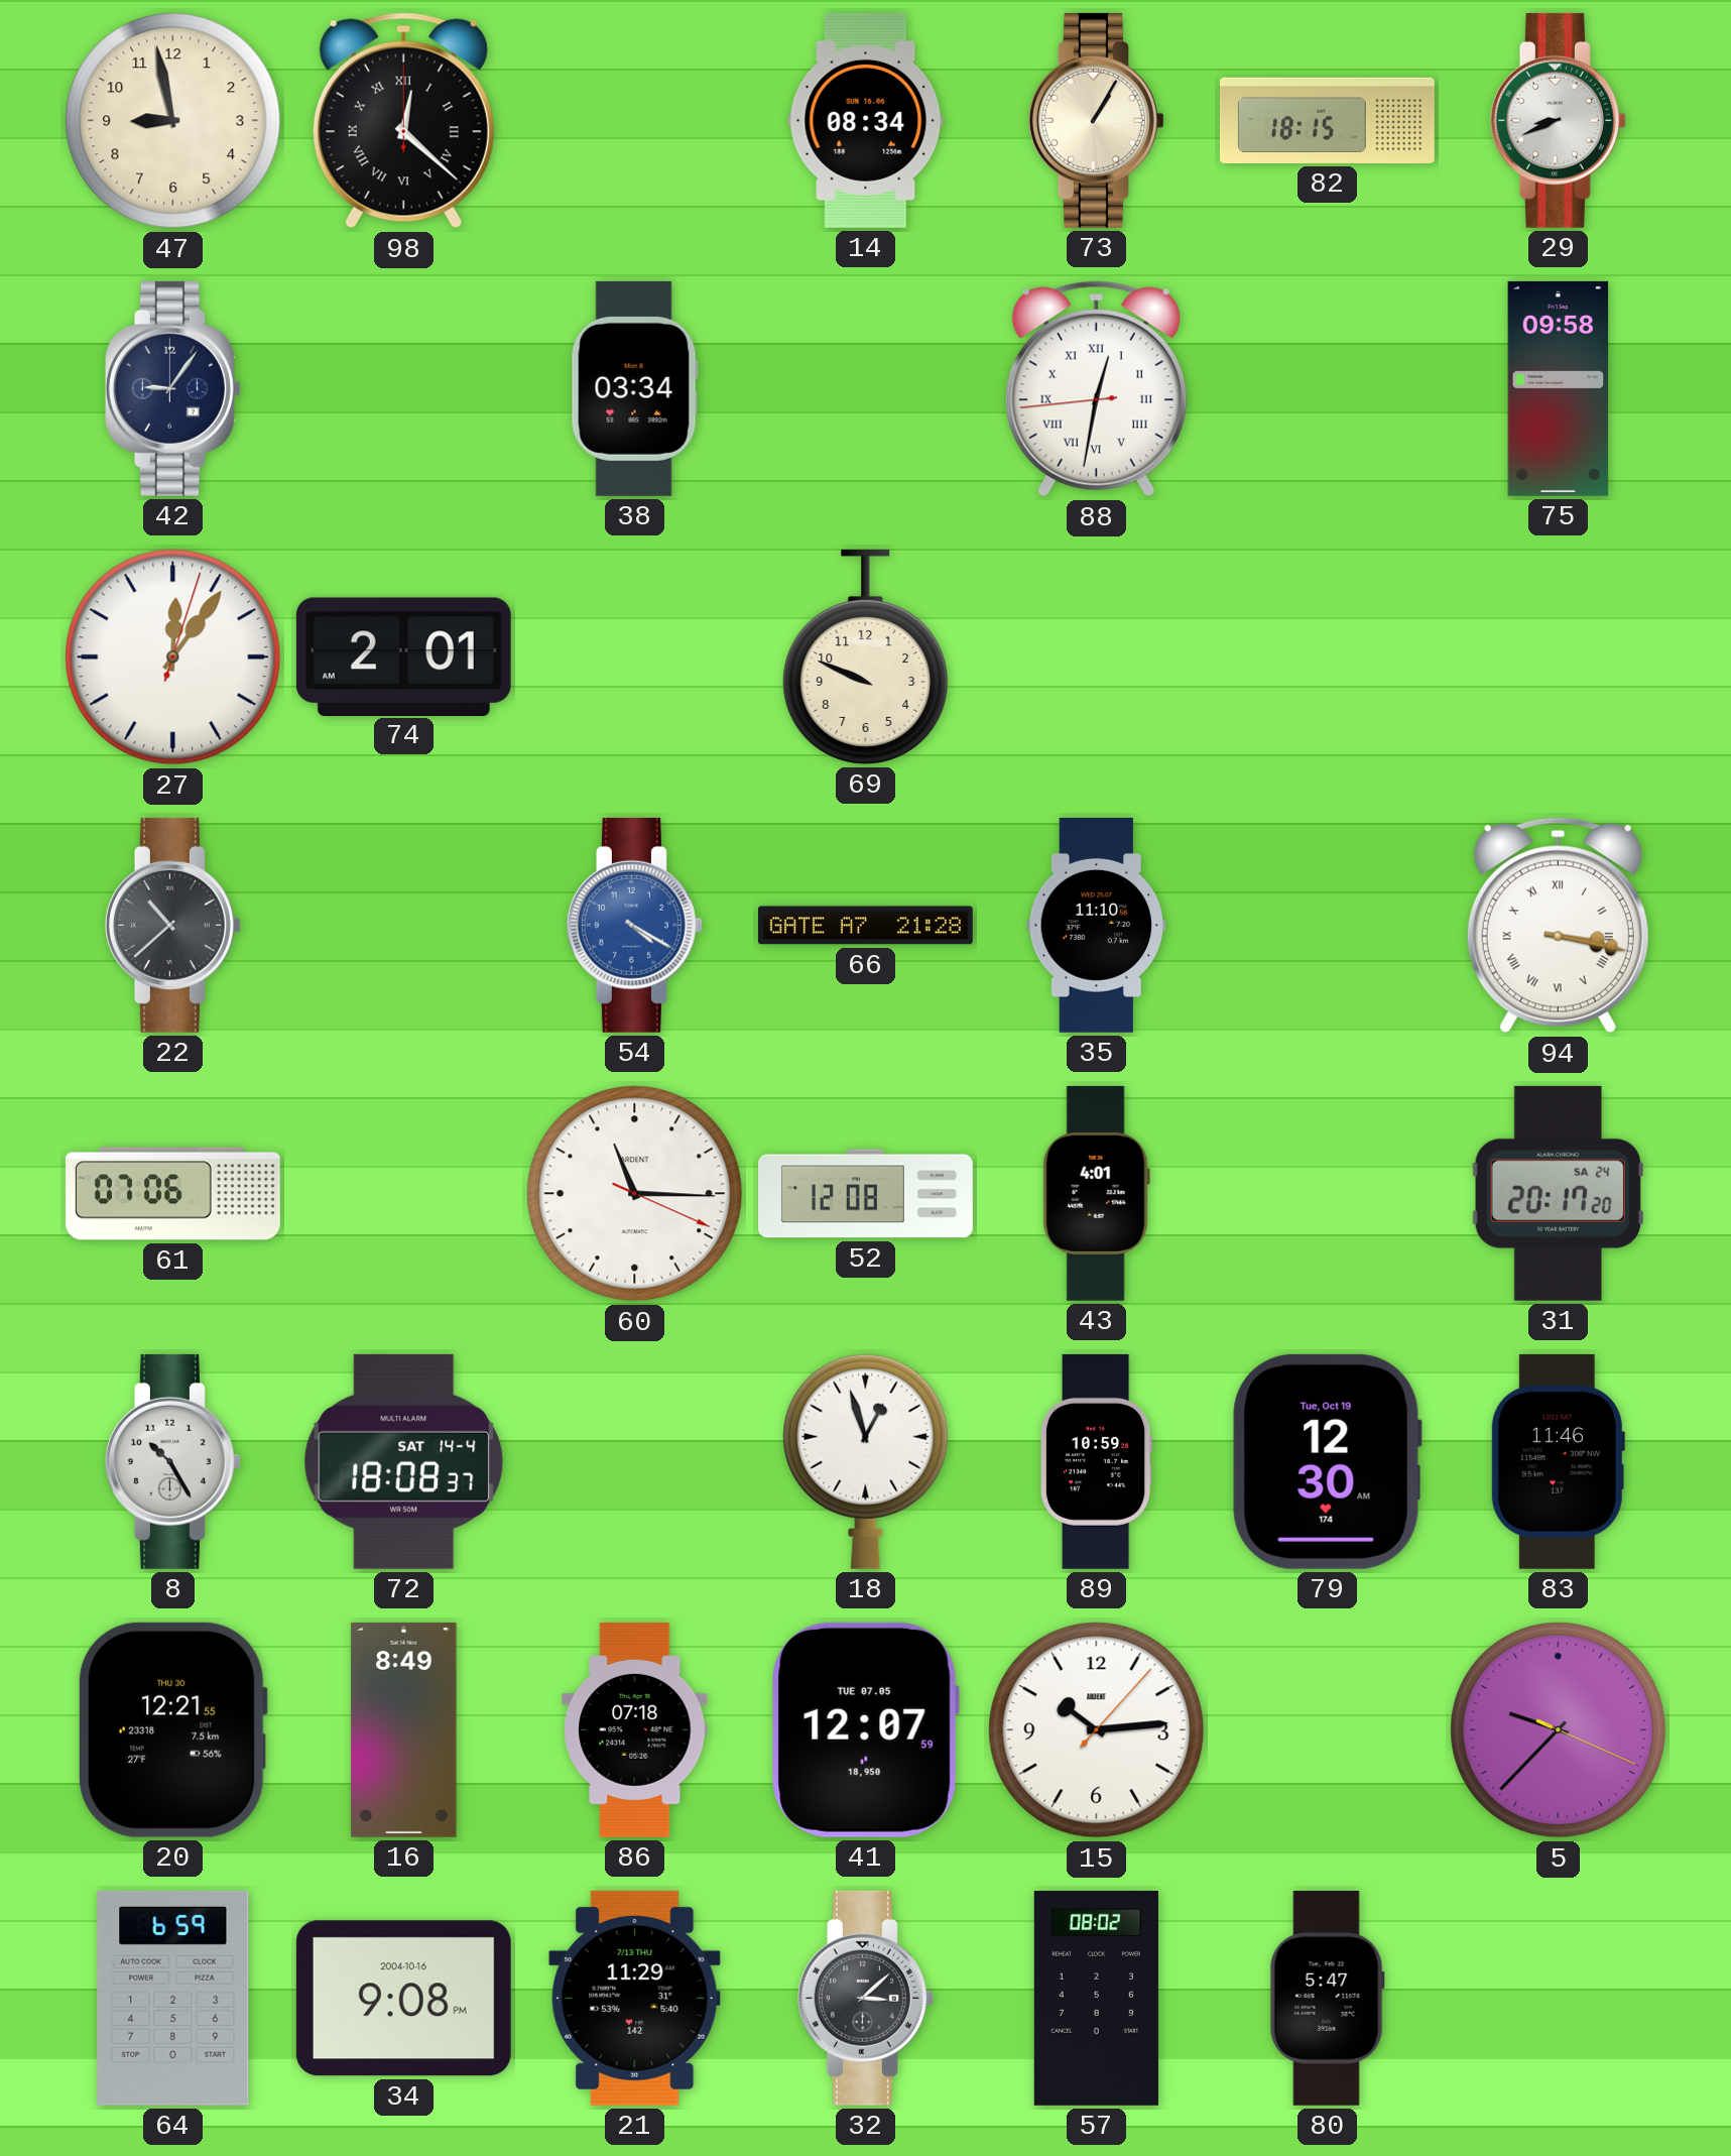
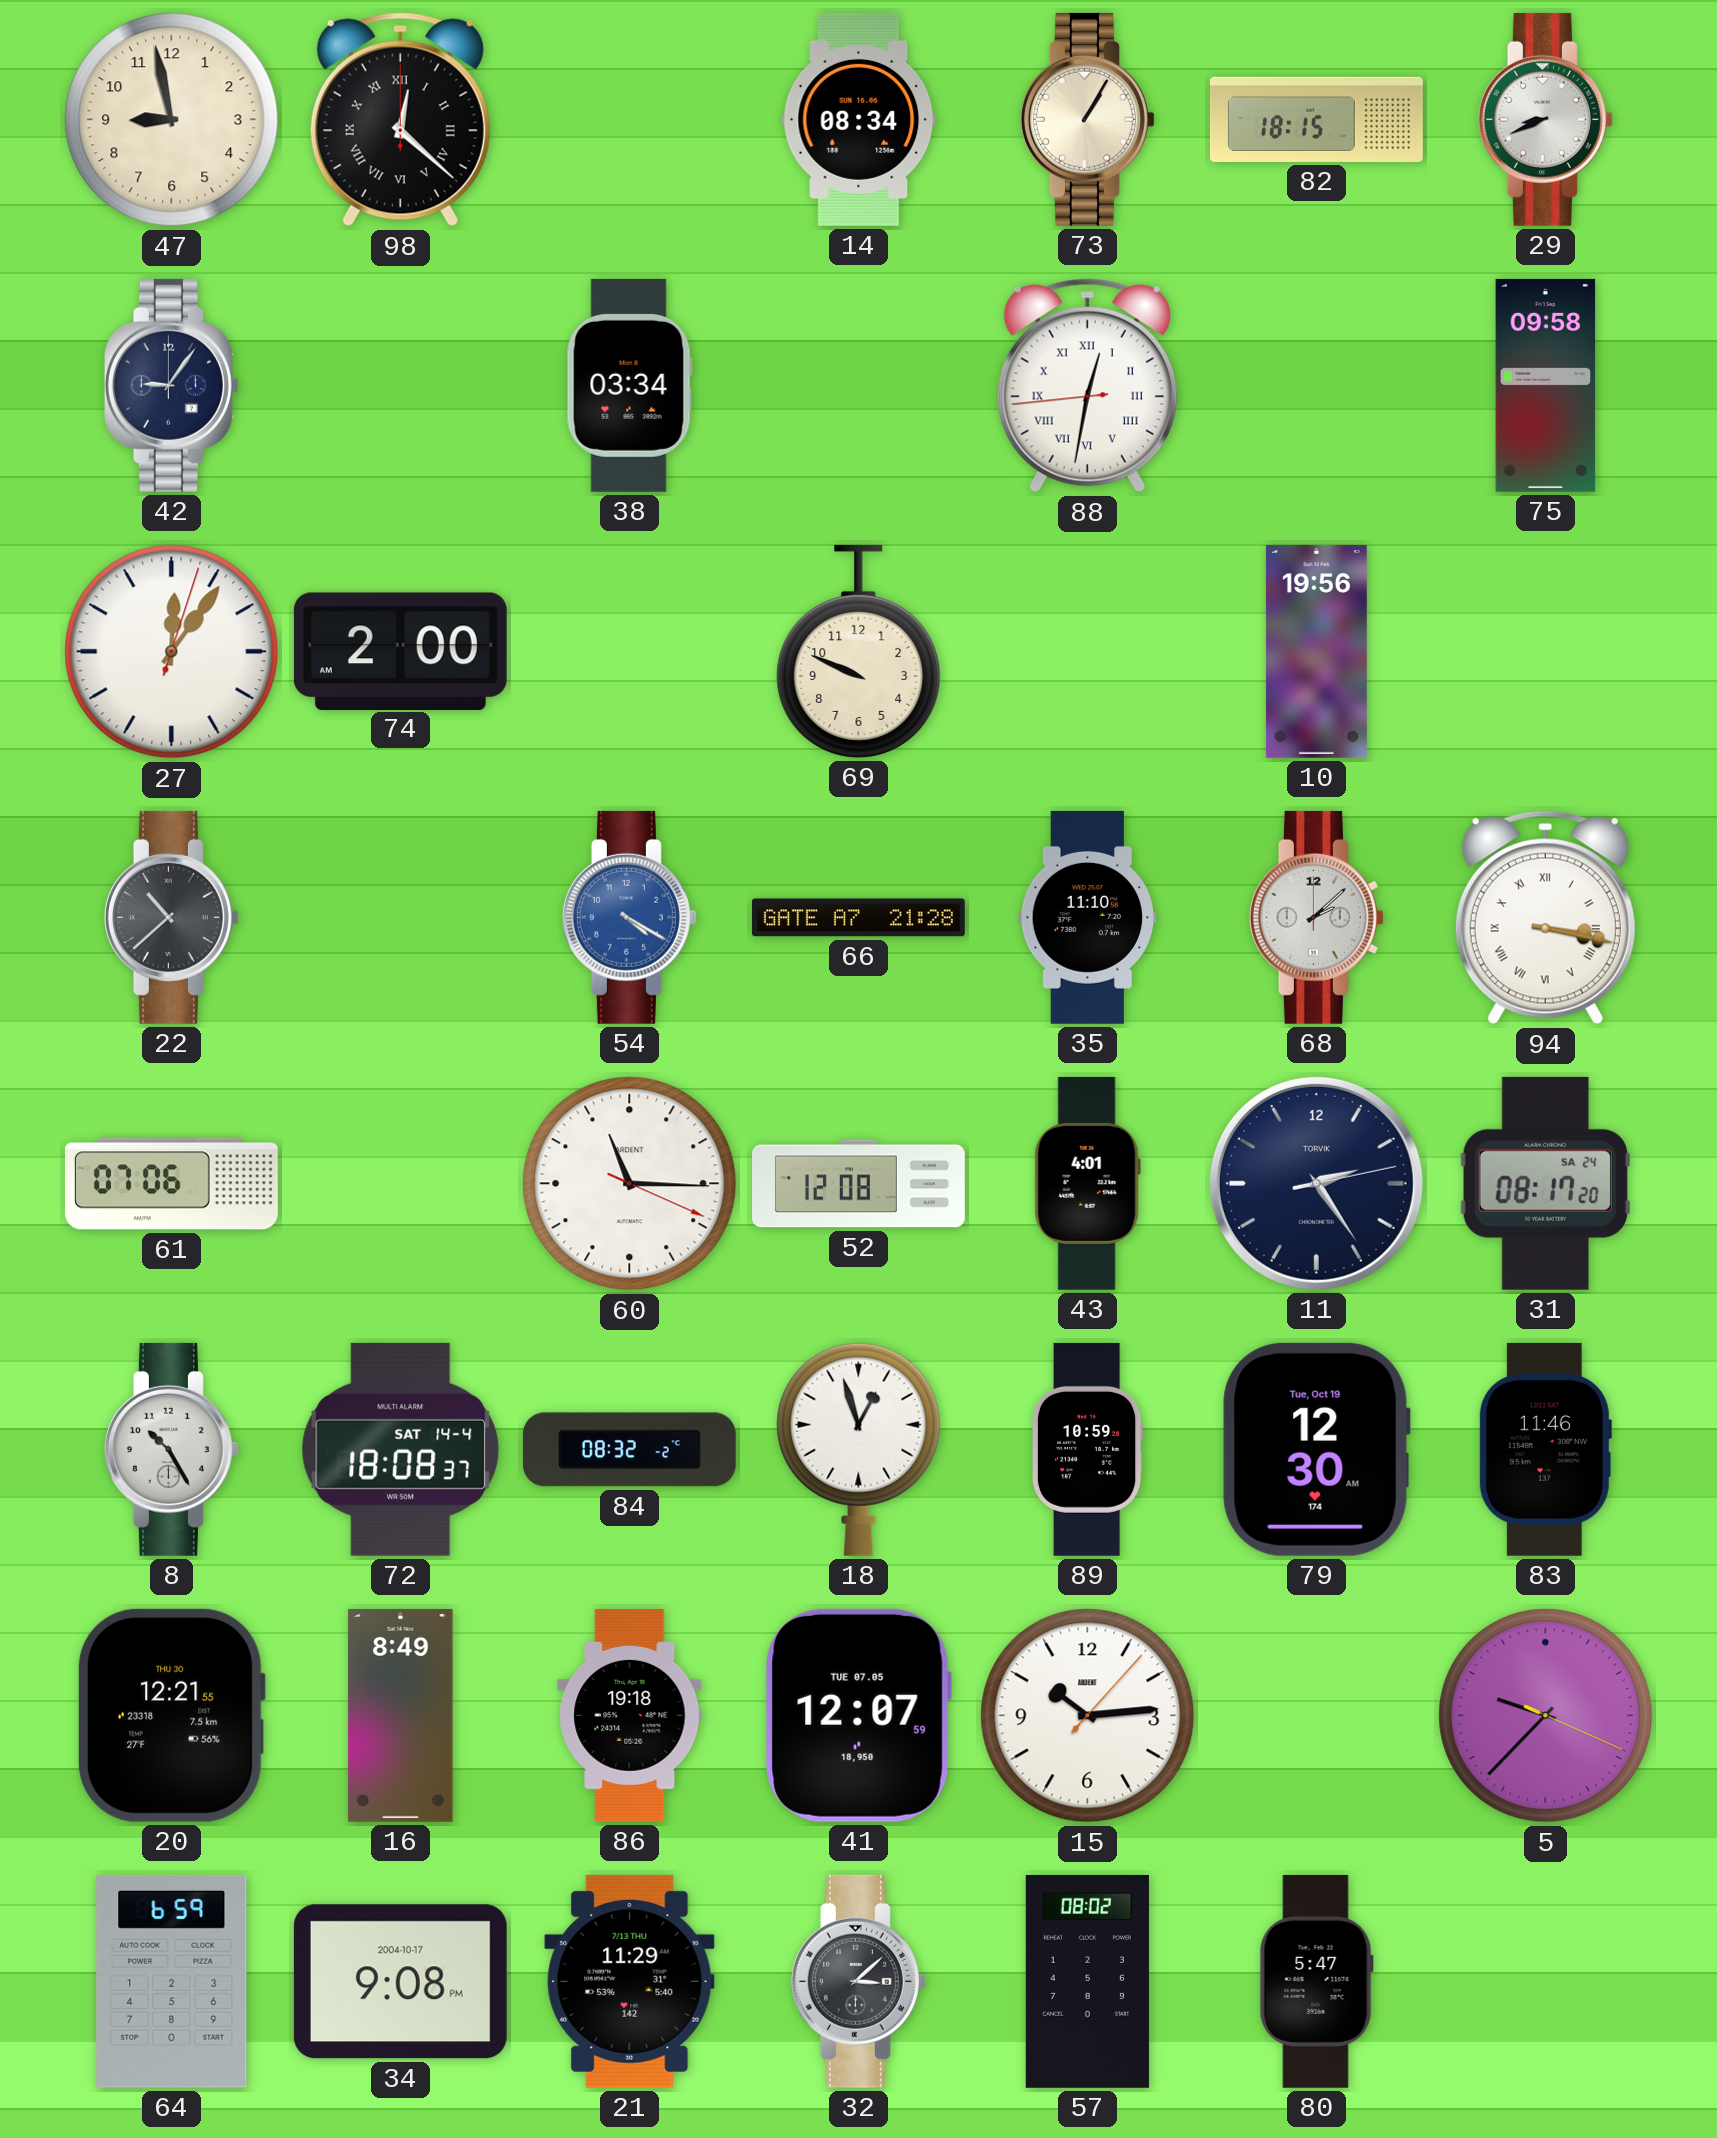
74: 2:01 -> 2:00 (400, 651)
10: none -> 19:56 (1316, 651)
68: none -> 2:08 (1316, 917)
11: none -> 2:24 (1316, 1183)
31: 20:17 -> 08:17 (1545, 1183)
84: none -> 08:32 (629, 1450)
86: 07:18 -> 19:18 (630, 1715)
34 date: 2004-10-16 -> 2004-10-17 (400, 1982)
